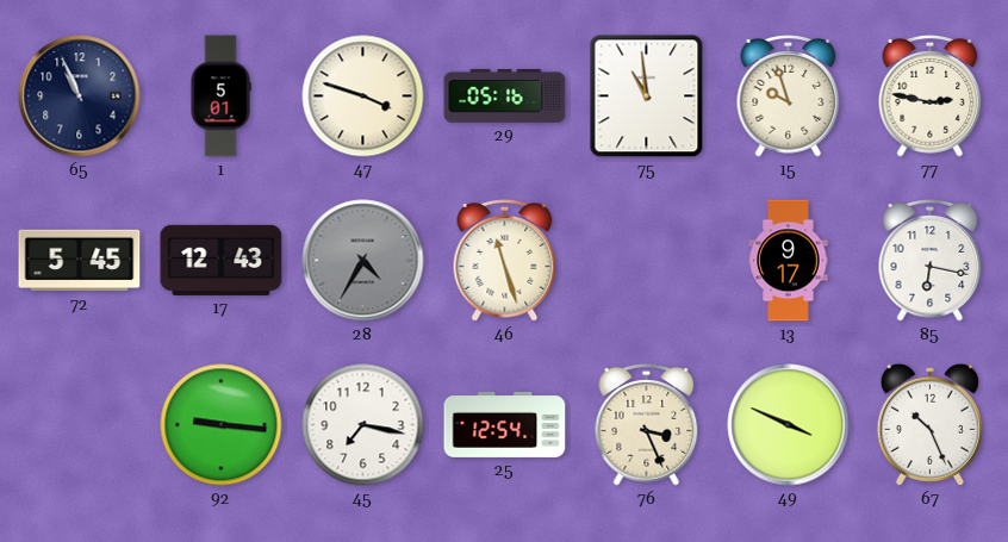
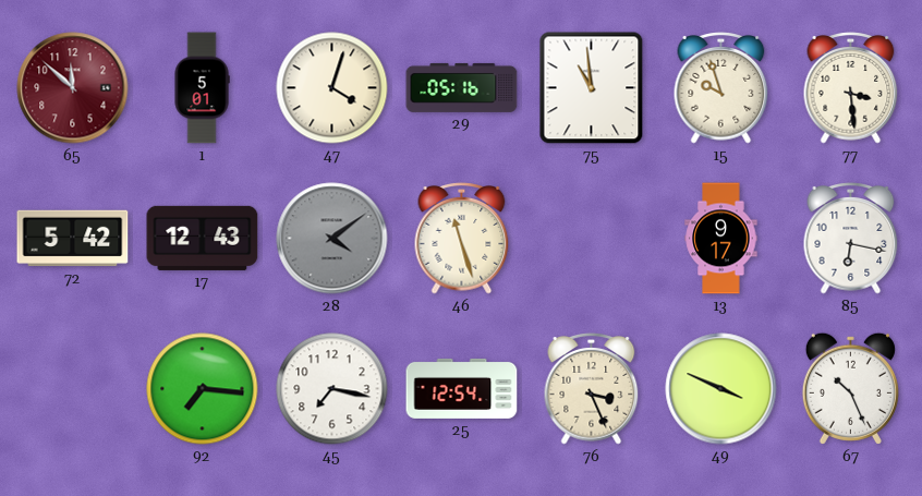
65: 10:56 -> 11:52 (73, 88)
65 dial: navy -> burgundy (73, 88)
47: 3:48 -> 4:03 (332, 88)
77: 2:47 -> 3:29 (851, 88)
72: 5:45 -> 5:42 (73, 239)
28: 4:35 -> 4:09 (332, 239)
92: 9:16 -> 7:16 (203, 389)
